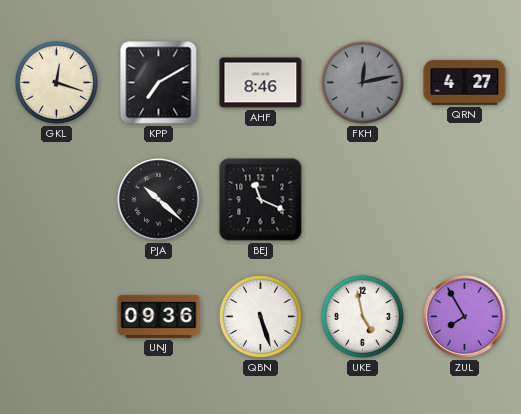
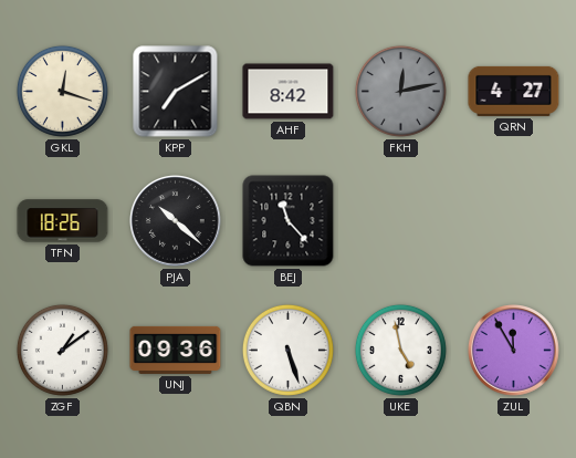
AHF: 8:46 -> 8:42 (289, 92)
TFN: none -> 18:26 (63, 221)
BEJ: 11:19 -> 11:23 (289, 221)
ZGF: none -> 1:09 (62, 350)
ZUL: 7:55 -> 11:55 (514, 351)
